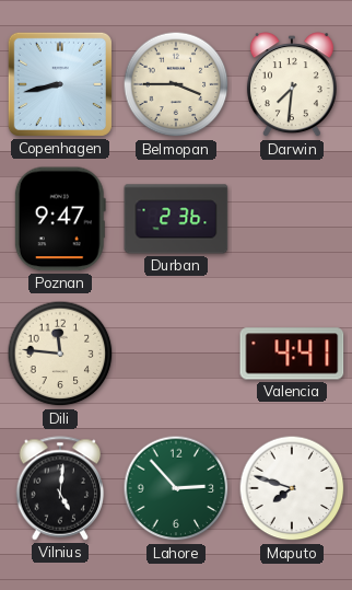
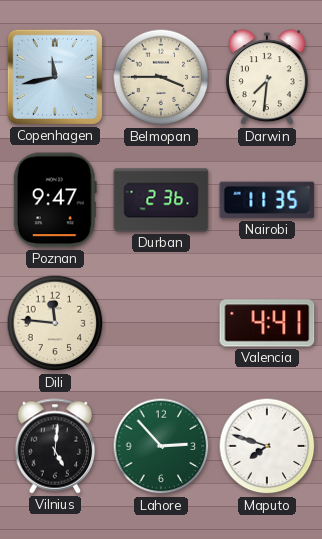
Copenhagen: 8:43 -> 11:43 (55, 77)
Nairobi: none -> 11:35 (267, 200)
